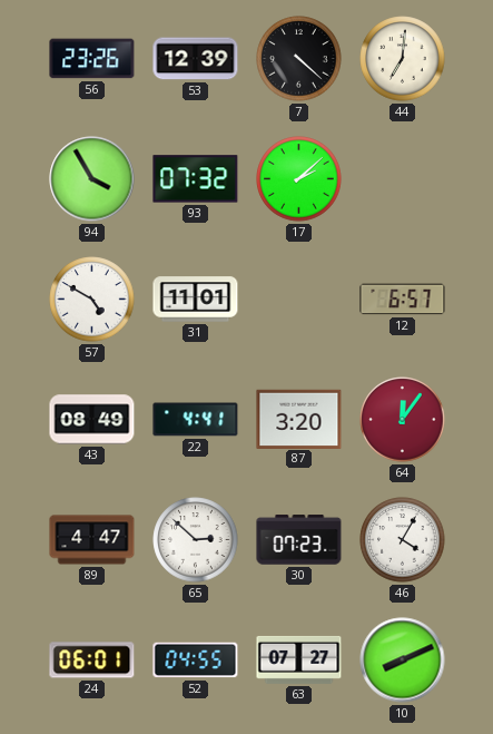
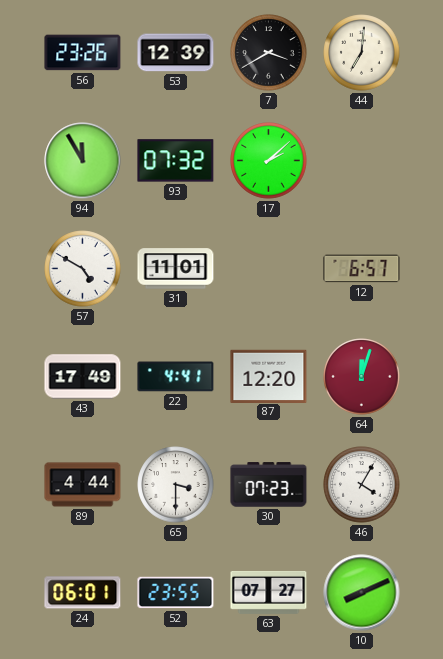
7: 4:22 -> 3:40 (269, 53)
94: 3:55 -> 11:55 (83, 161)
43: 08:49 -> 17:49 (83, 377)
87: 3:20 -> 12:20 (269, 376)
64: 12:06 -> 12:03 (362, 377)
89: 4:47 -> 4:44 (83, 485)
65: 2:52 -> 3:30 (176, 485)
52: 04:55 -> 23:55 (176, 593)
